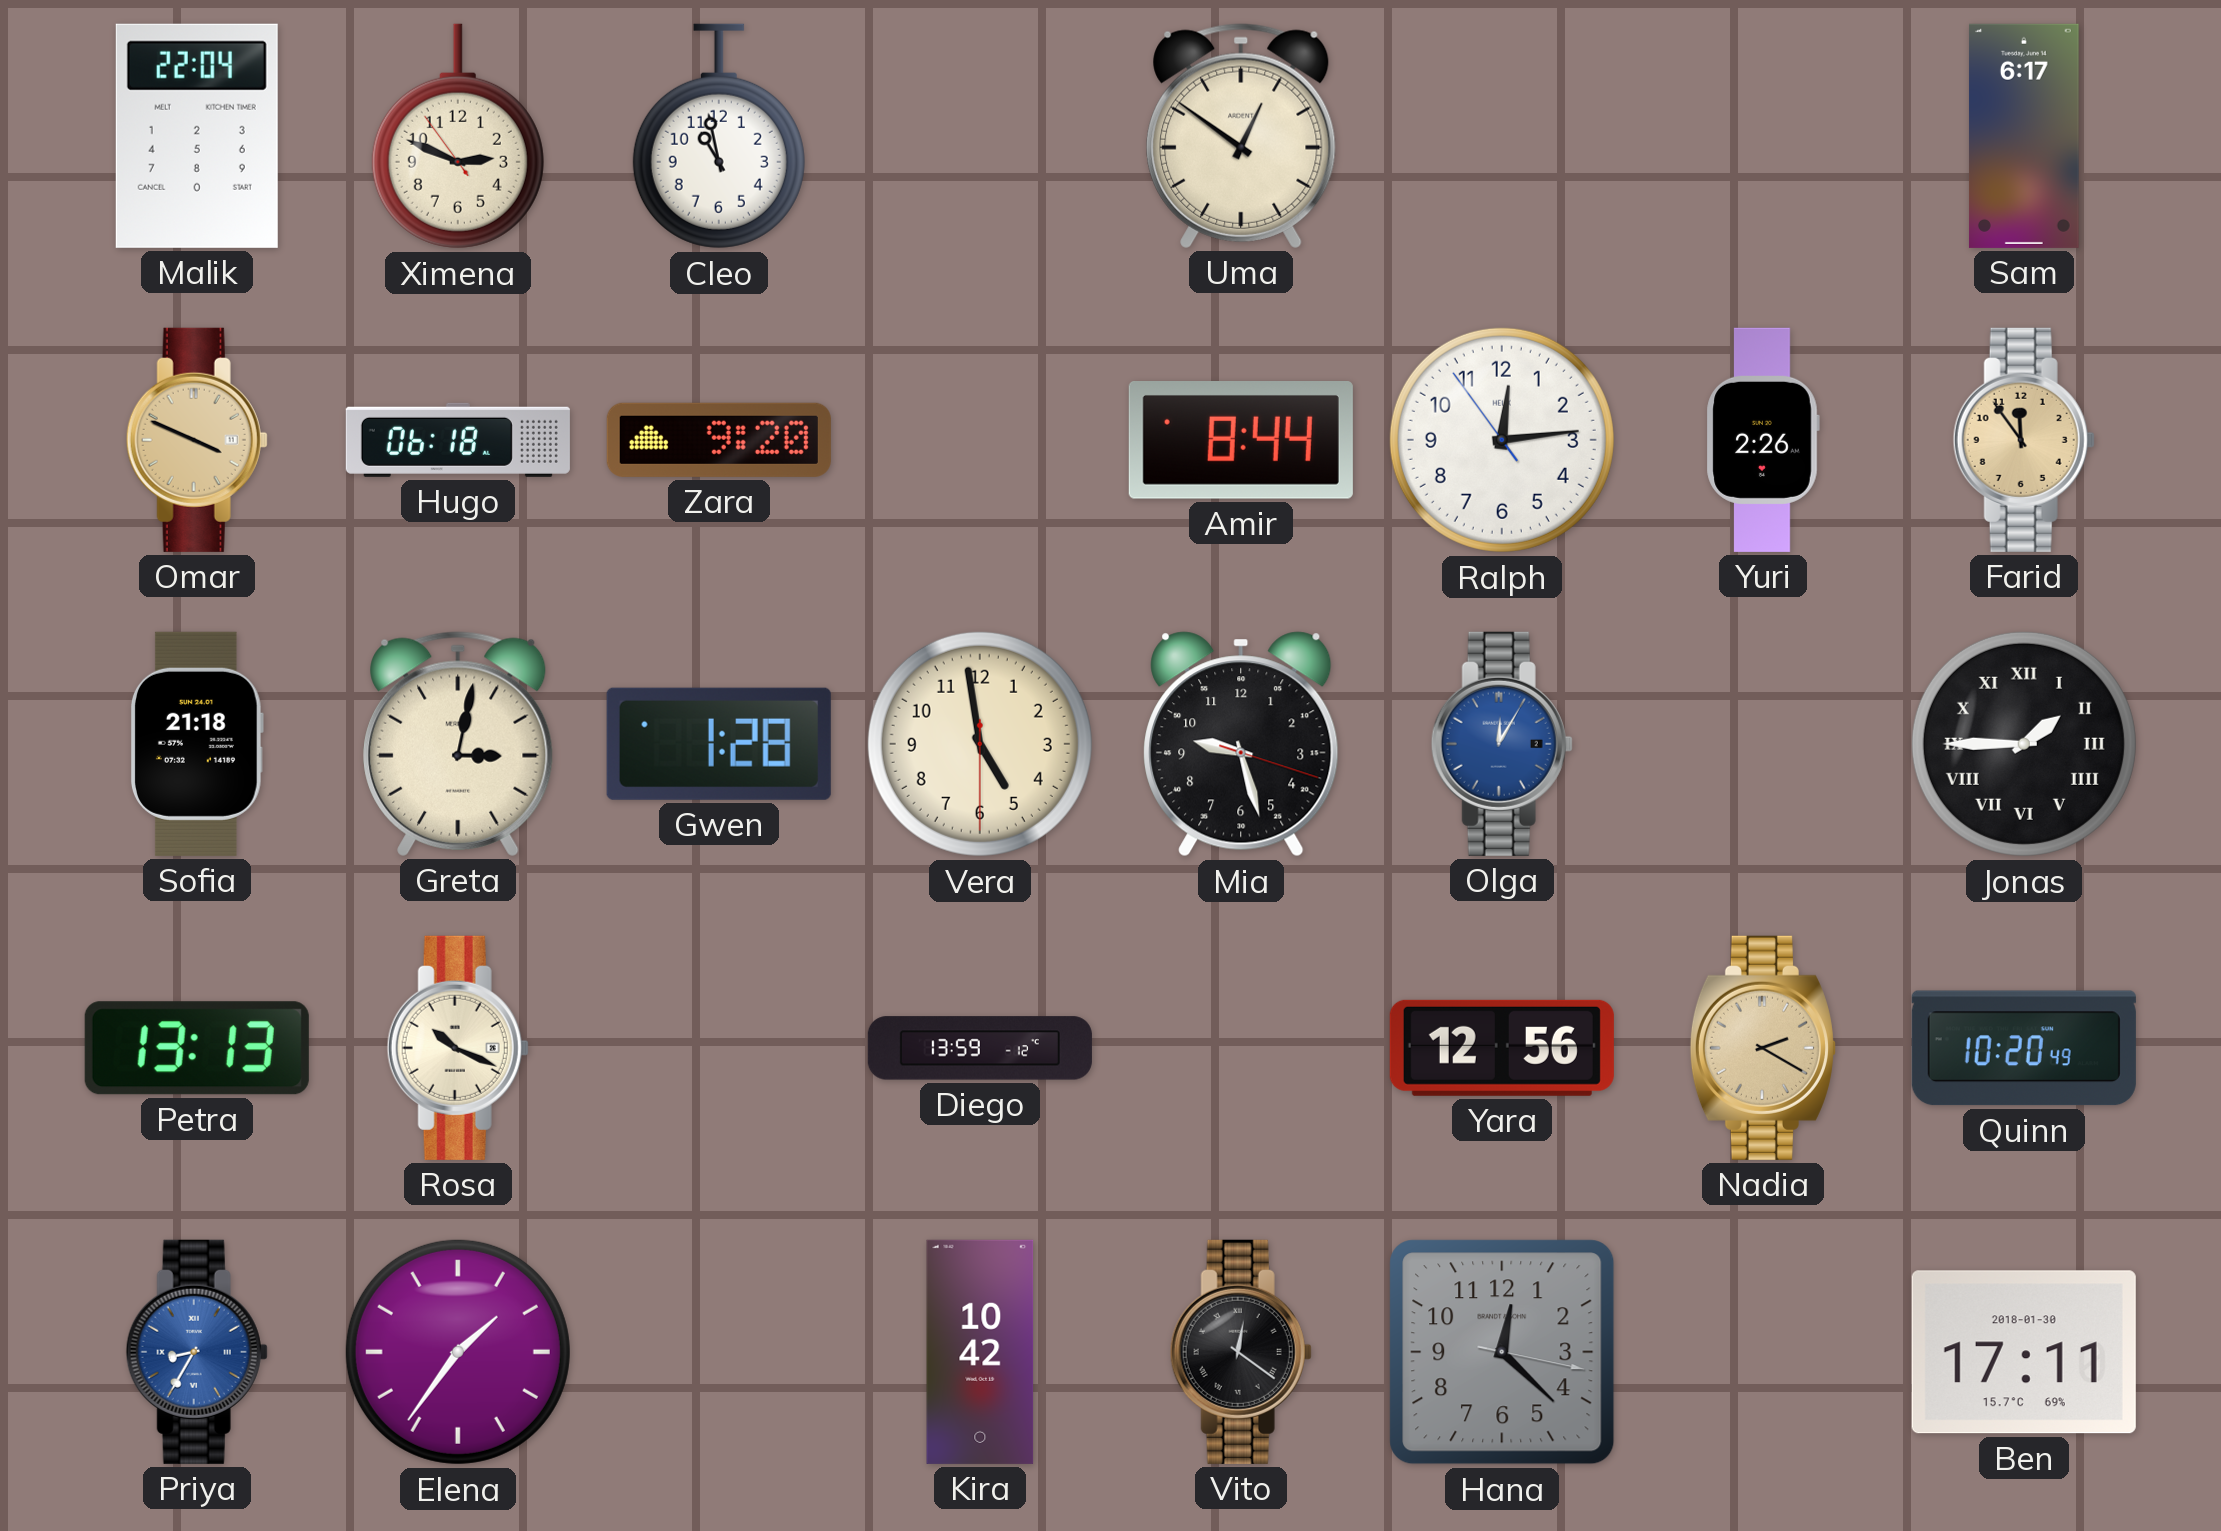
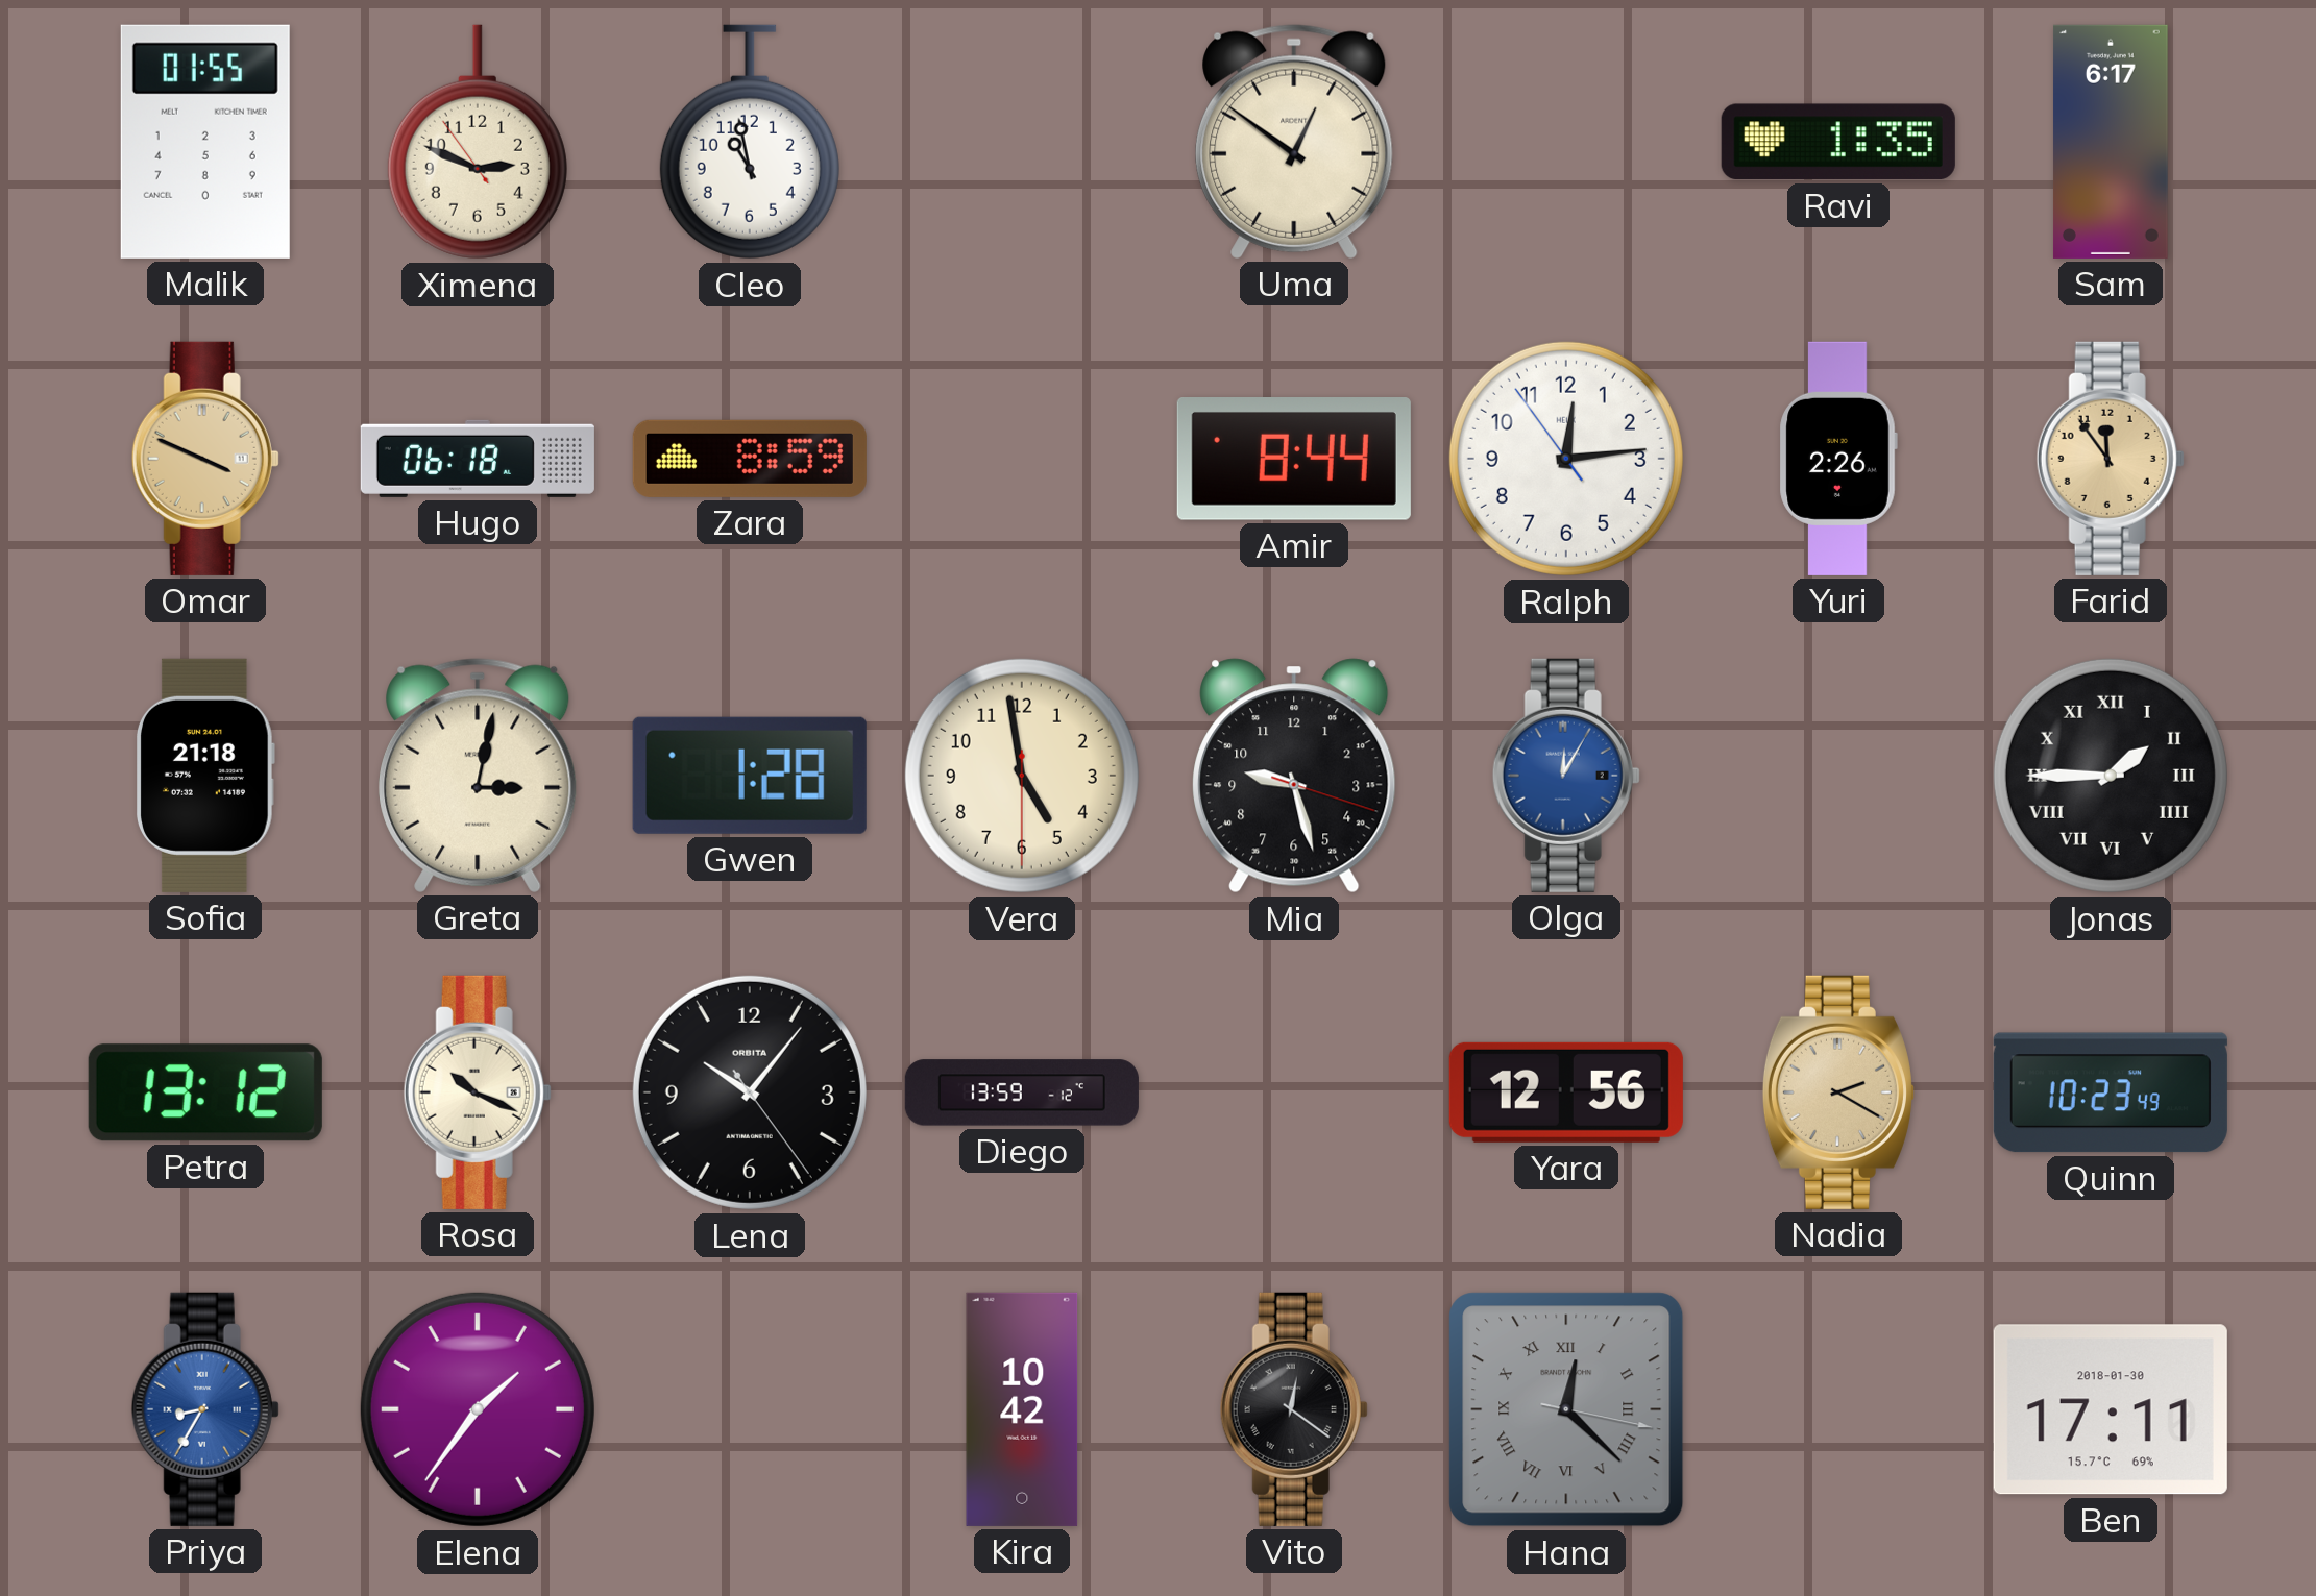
Malik: 22:04 -> 01:55 (205, 142)
Ravi: none -> 1:35 (1838, 142)
Zara: 9:20 -> 8:59 (750, 459)
Petra: 13:13 -> 13:12 (205, 1092)
Lena: none -> 10:06 (750, 1092)
Quinn: 10:20 -> 10:23 (2111, 1092)
Hana numerals: Arabic -> Roman (1566, 1409)
